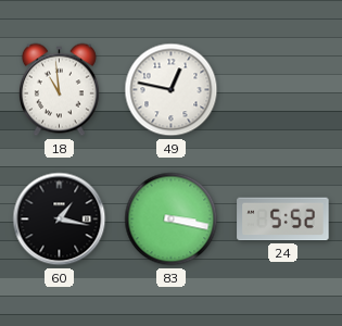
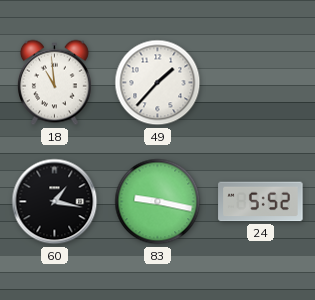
49: 12:47 -> 1:37 (158, 83)
83: 3:17 -> 9:17 (158, 202)
